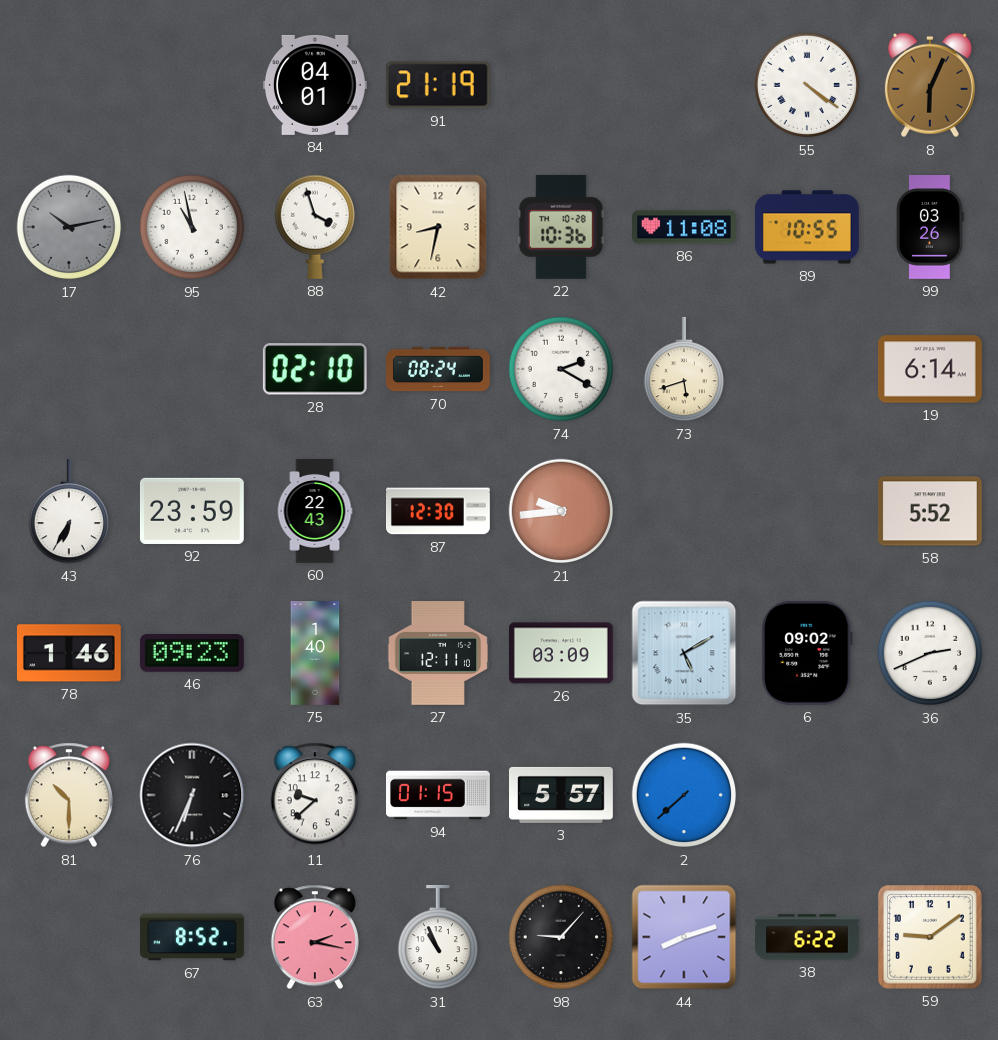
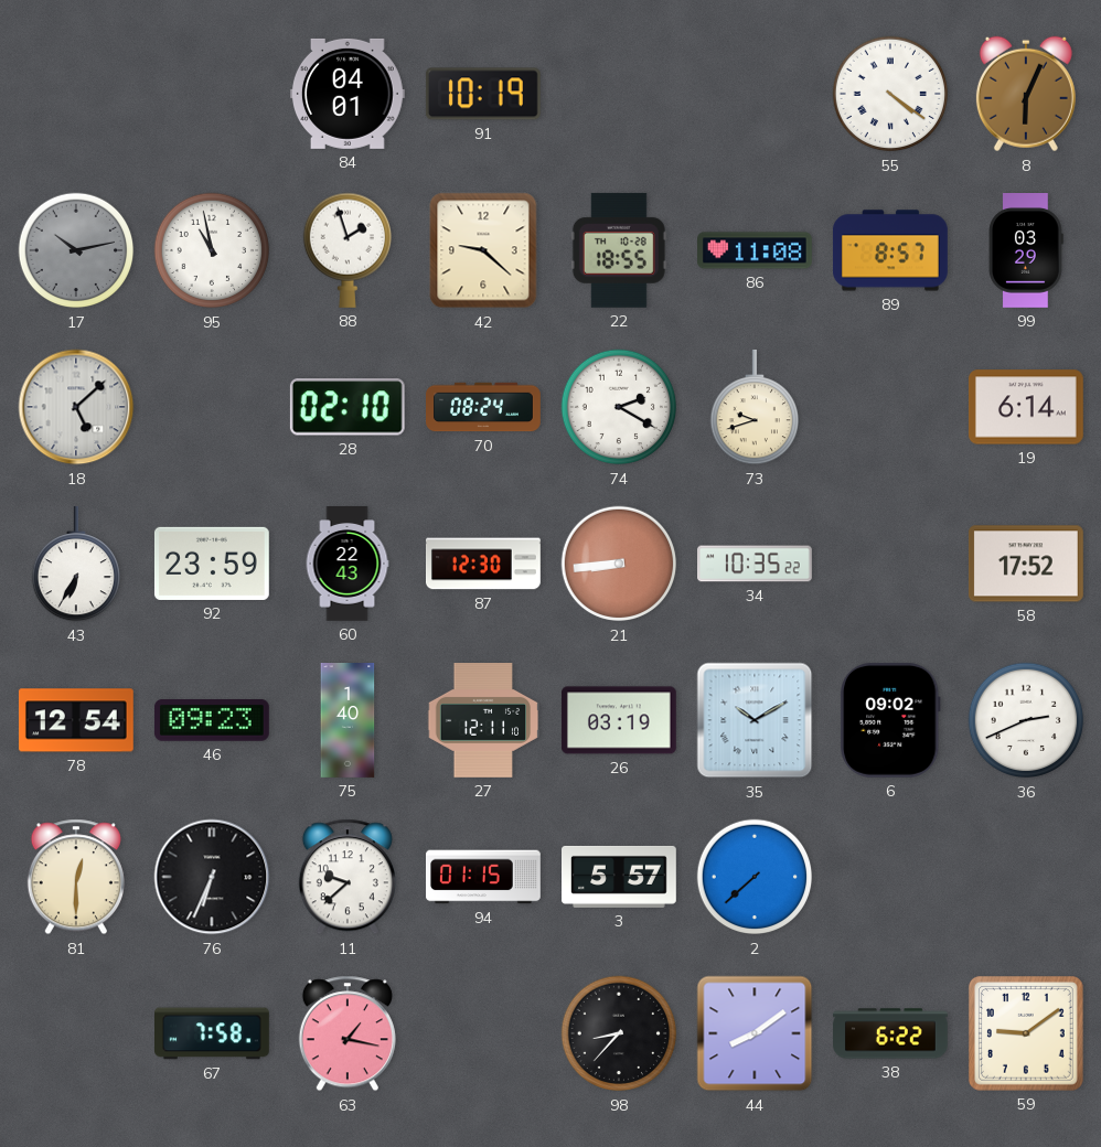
91: 21:19 -> 10:19 (483, 94)
88: 3:57 -> 1:57 (346, 250)
42: 8:32 -> 9:22 (483, 250)
22: 10:36 -> 18:55 (619, 250)
89: 10:55 -> 8:57 (890, 250)
99: 03:26 -> 03:29 (1026, 251)
18: none -> 5:08 (76, 407)
73: 5:42 -> 9:42 (753, 407)
21: 9:44 -> 8:44 (619, 564)
34: none -> 10:35 (756, 564)
58: 5:52 -> 17:52 (1026, 564)
78: 1:46 -> 12:54 (76, 720)
26: 03:09 -> 03:19 (619, 720)
35: 5:10 -> 10:10 (755, 720)
81: 10:30 -> 12:30 (76, 877)
67: 8:52 -> 7:58 (213, 1033)
63: 2:17 -> 1:17 (348, 1033)
31: 10:56 -> none (437, 937)
98: 9:07 -> 8:37 (619, 1033)
44: 8:12 -> 8:09 (755, 1033)
